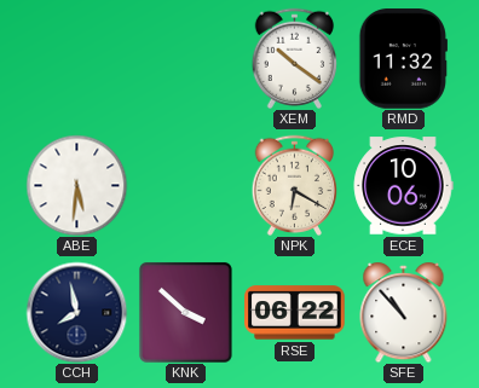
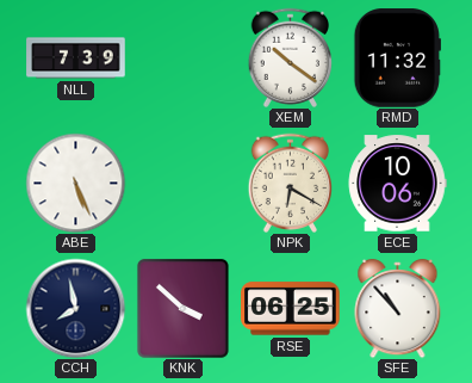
NLL: none -> 7:39 (76, 58)
ABE: 5:31 -> 5:26 (75, 183)
RSE: 06:22 -> 06:25 (291, 309)
